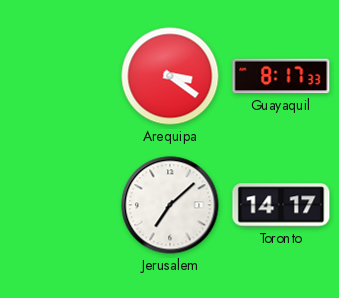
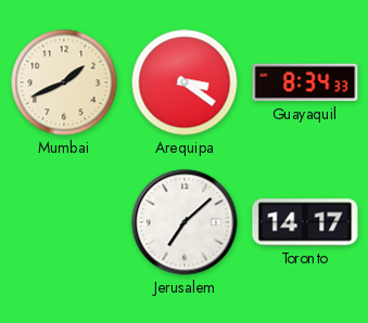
Mumbai: none -> 1:41 (64, 82)
Guayaquil: 8:17 -> 8:34 (305, 82)
